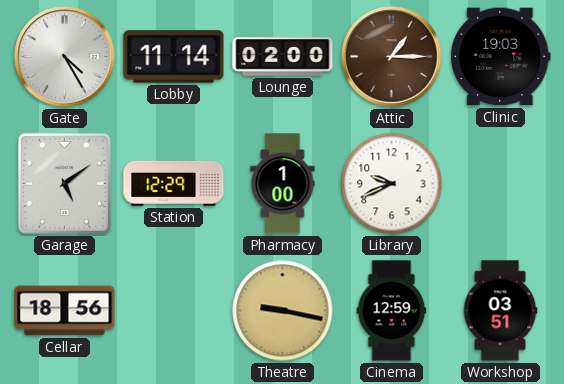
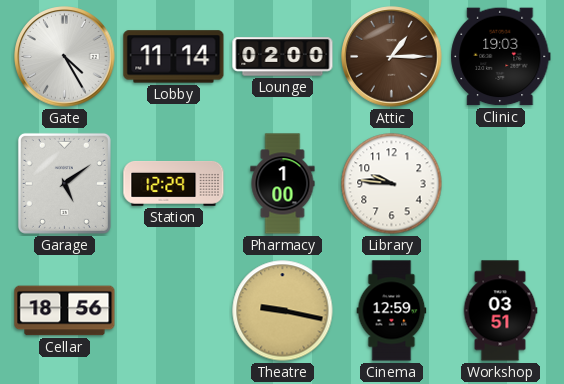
Library: 9:41 -> 9:46 (392, 184)
